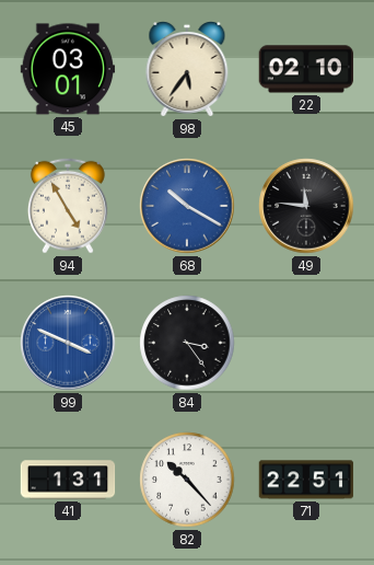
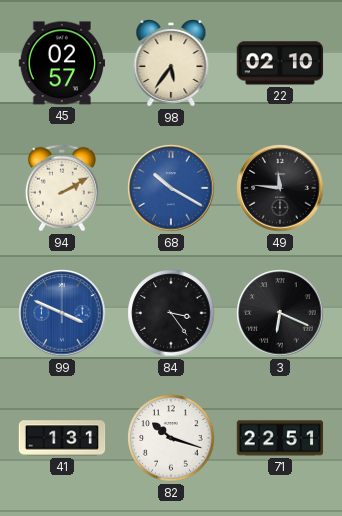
45: 03:01 -> 02:57 (62, 63)
94: 4:55 -> 2:10 (62, 188)
3: none -> 6:19 (280, 313)
82: 10:23 -> 10:18 (171, 438)
